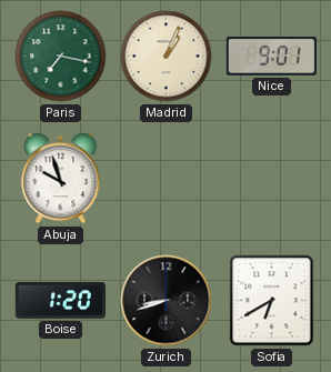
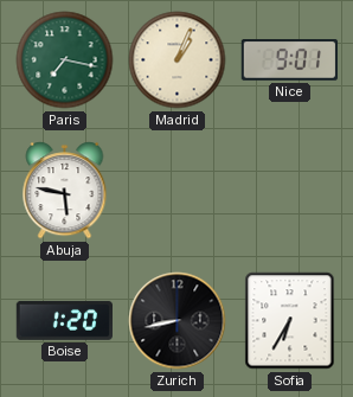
Abuja: 9:57 -> 5:47 (65, 191)
Zurich: 8:42 -> 8:43 (178, 321)
Sofia: 6:40 -> 6:35 (290, 321)
